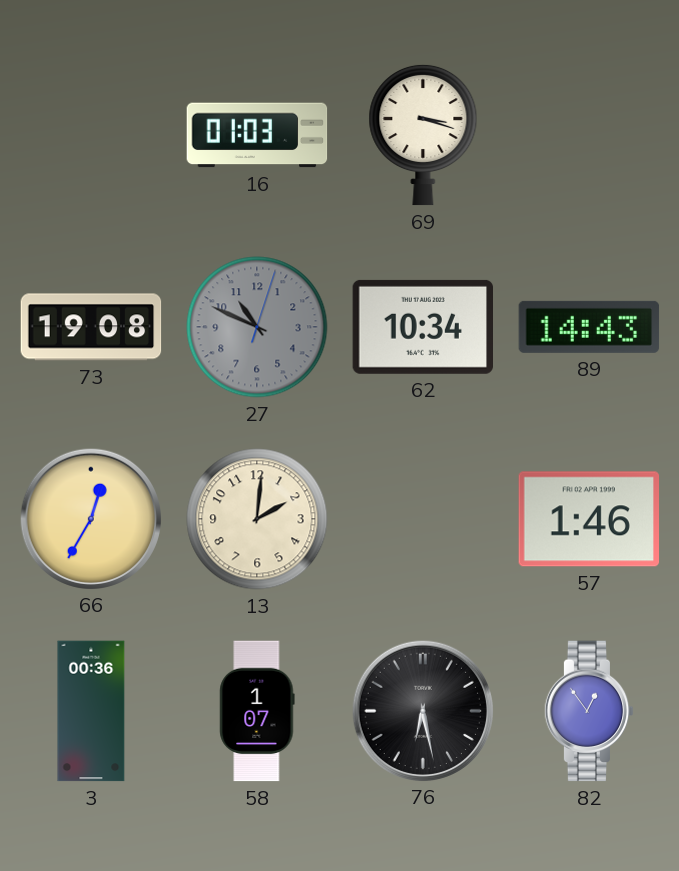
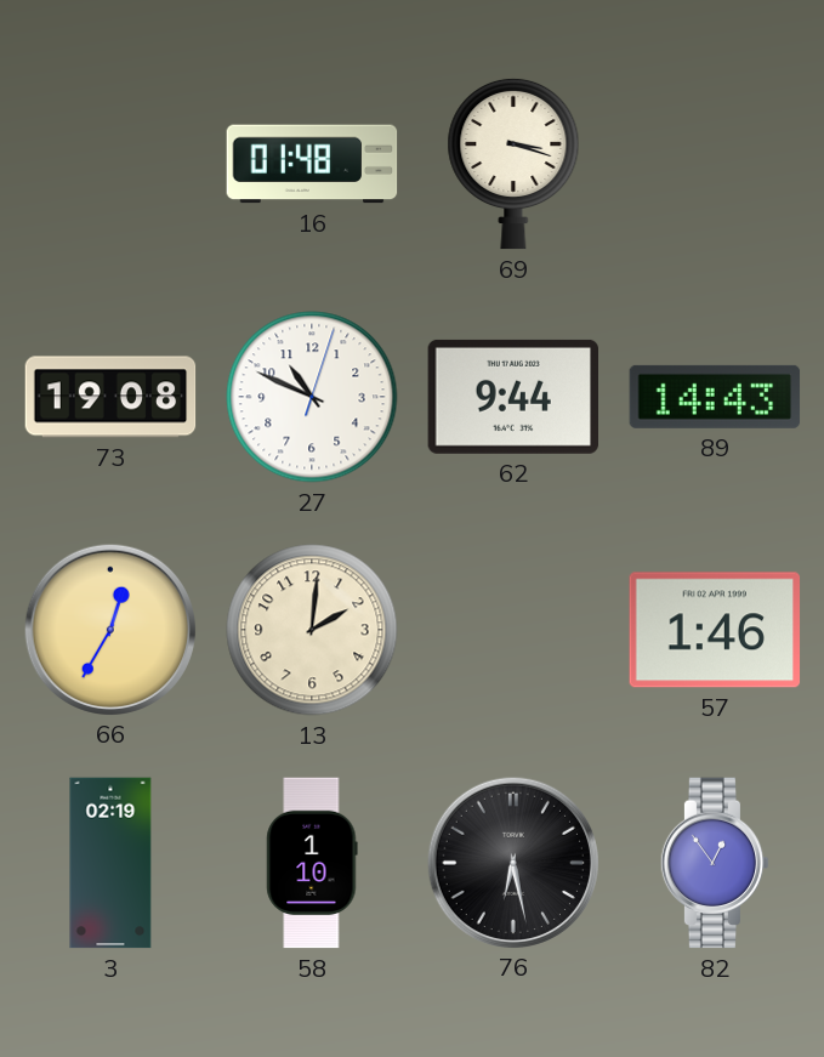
16: 01:03 -> 01:48 (312, 164)
27 dial: grey -> white (312, 397)
62: 10:34 -> 9:44 (513, 397)
3: 00:36 -> 02:19 (110, 863)
58: 1:07 -> 1:10 (312, 863)
